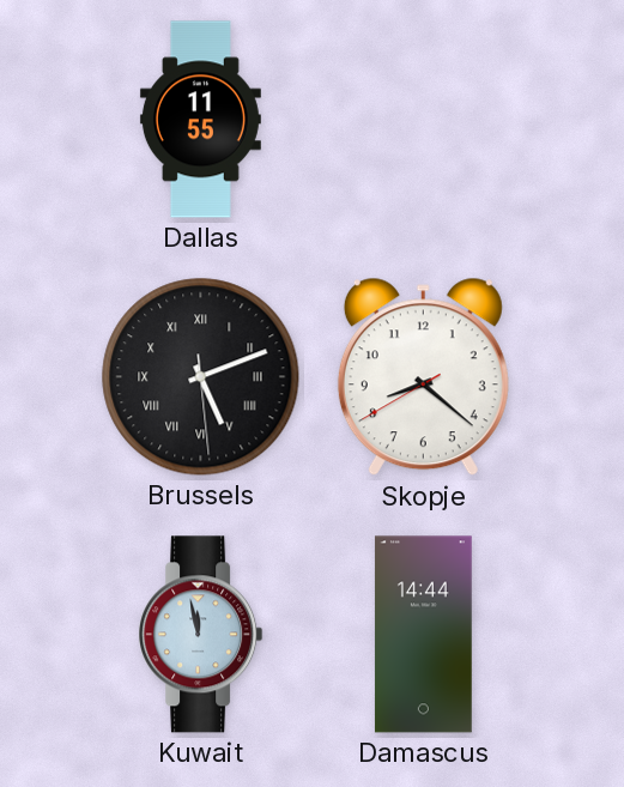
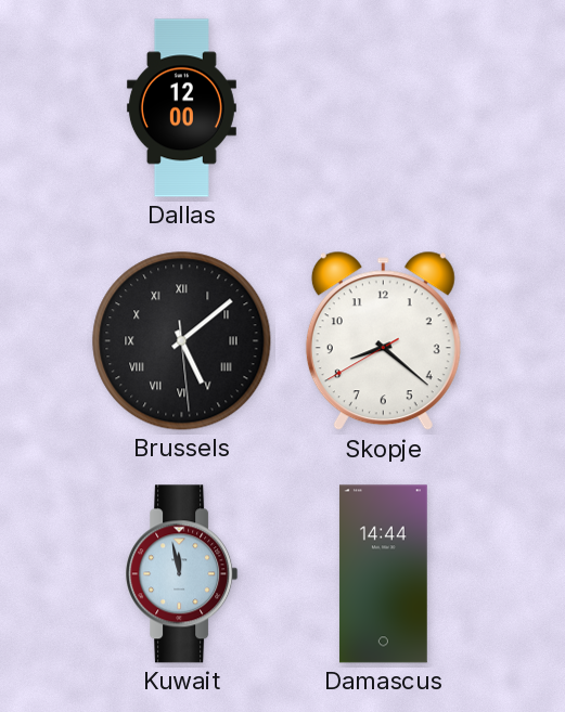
Dallas: 11:55 -> 12:00 (181, 108)
Brussels: 5:11 -> 5:08 (182, 341)
